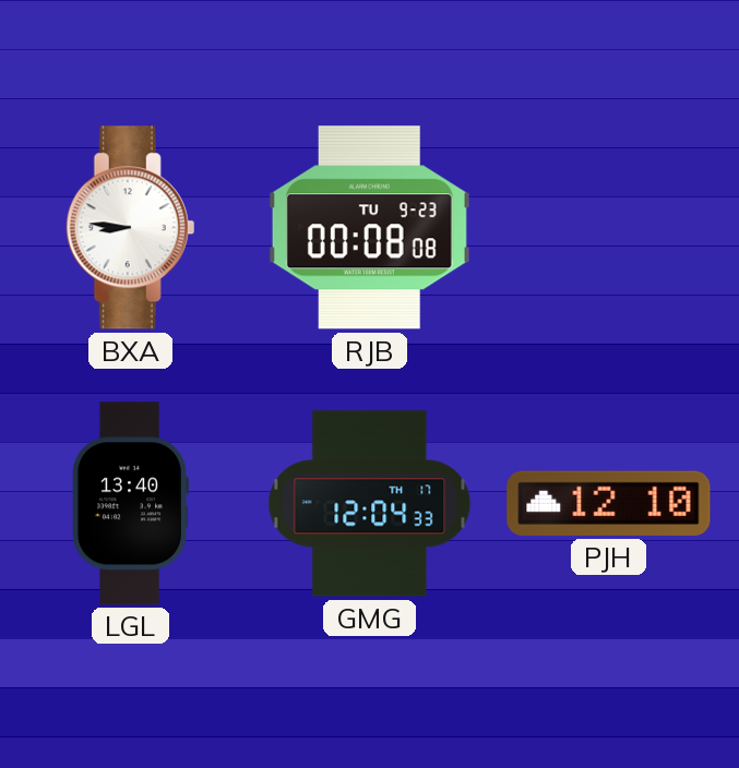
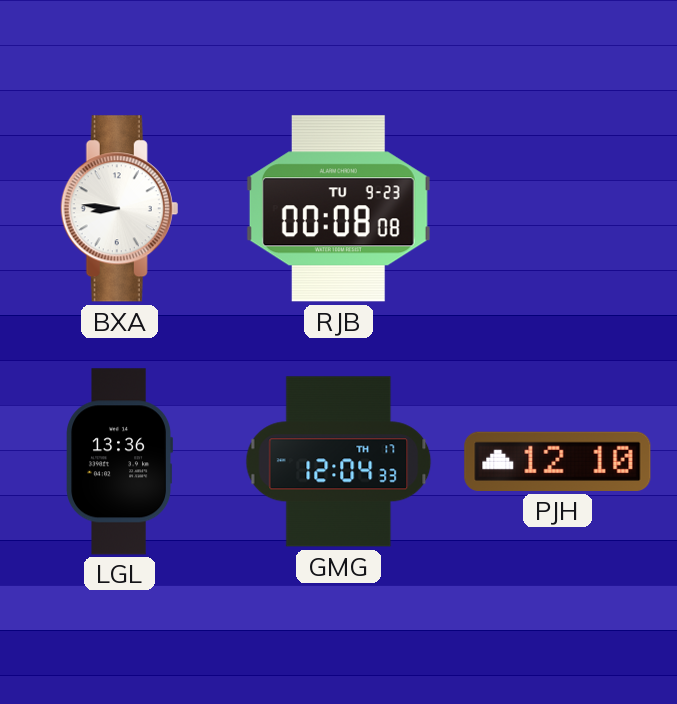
LGL: 13:40 -> 13:36 (119, 462)
